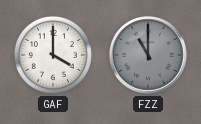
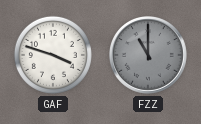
GAF: 4:00 -> 3:48 (53, 55)
